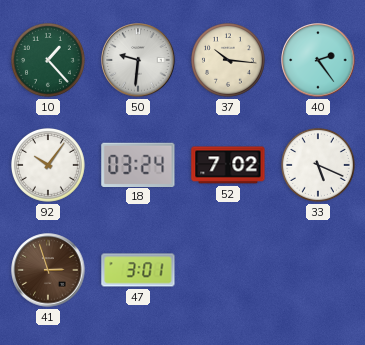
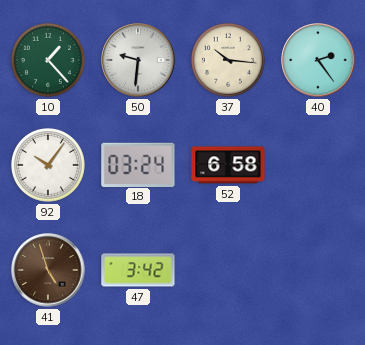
52: 7:02 -> 6:58 (228, 165)
33: 5:19 -> none (318, 165)
41: 2:57 -> 4:57 (48, 270)
47: 3:01 -> 3:42 (138, 270)
